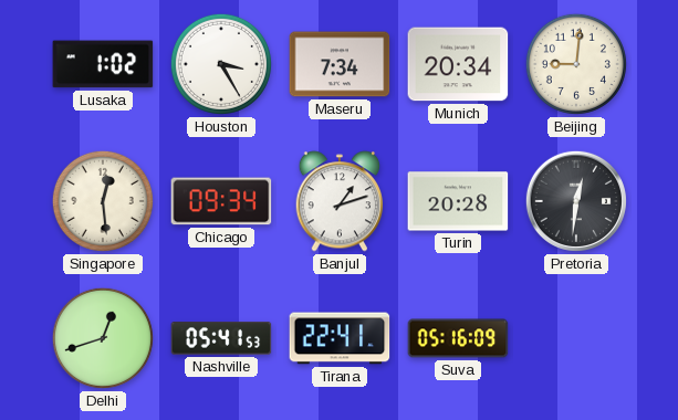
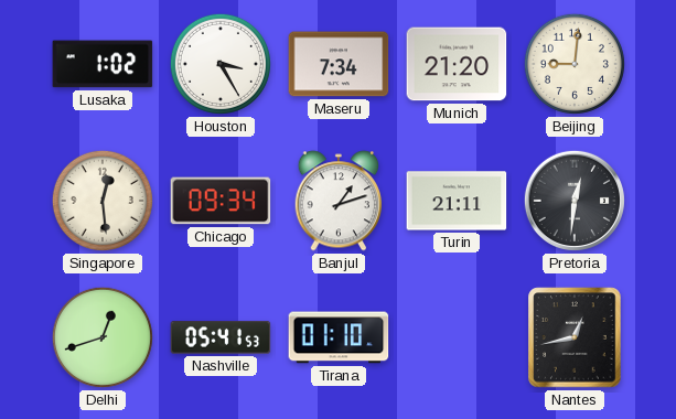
Munich: 20:34 -> 21:20 (457, 64)
Turin: 20:28 -> 21:11 (457, 201)
Tirana: 22:41 -> 01:10 (339, 337)
Suva: 05:16 -> none (458, 338)
Nantes: none -> 12:43 (575, 337)
